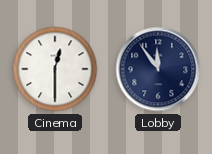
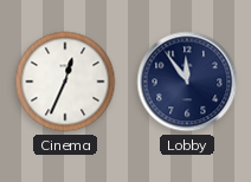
Cinema: 12:30 -> 12:34 (65, 82)
